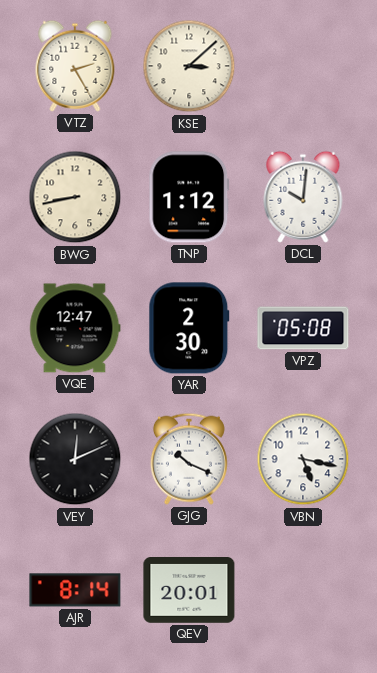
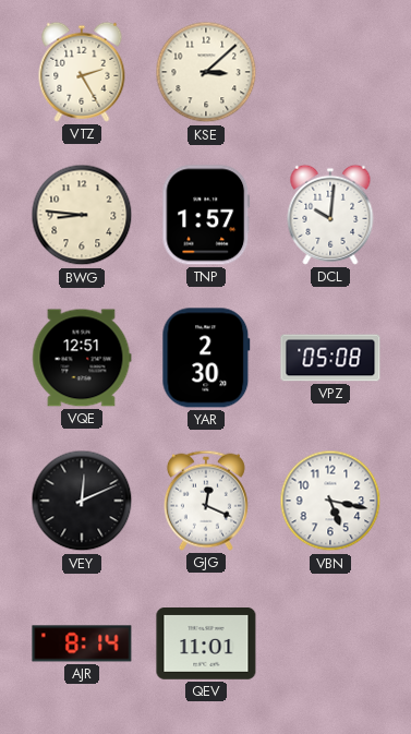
BWG: 8:43 -> 8:46 (82, 215)
TNP: 1:12 -> 1:57 (206, 215)
VQE: 12:47 -> 12:51 (82, 358)
GJG: 10:19 -> 12:19 (206, 501)
QEV: 20:01 -> 11:01 (206, 645)
